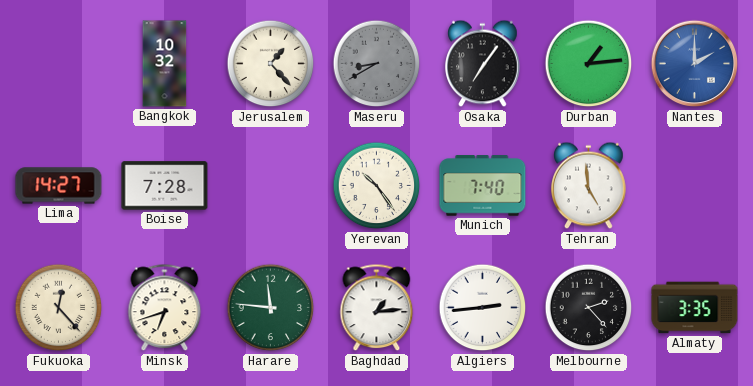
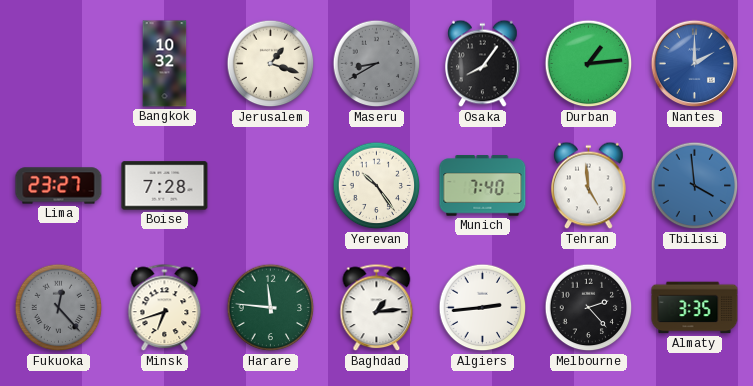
Jerusalem: 1:23 -> 1:18 (271, 64)
Osaka: 7:06 -> 8:06 (483, 64)
Lima: 14:27 -> 23:27 (59, 186)
Tbilisi: none -> 3:59 (695, 186)
Fukuoka dial: cream -> grey (59, 308)
